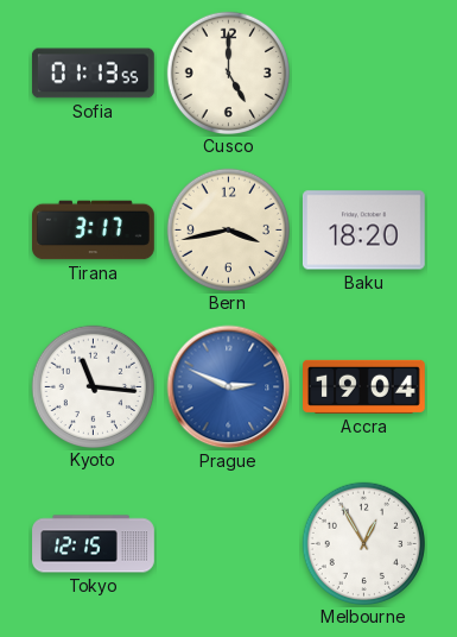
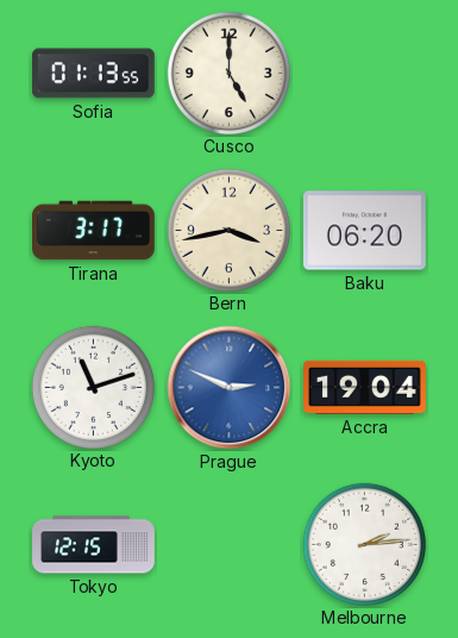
Baku: 18:20 -> 06:20 (364, 231)
Kyoto: 11:16 -> 11:12 (93, 387)
Melbourne: 12:55 -> 2:14 (364, 544)
